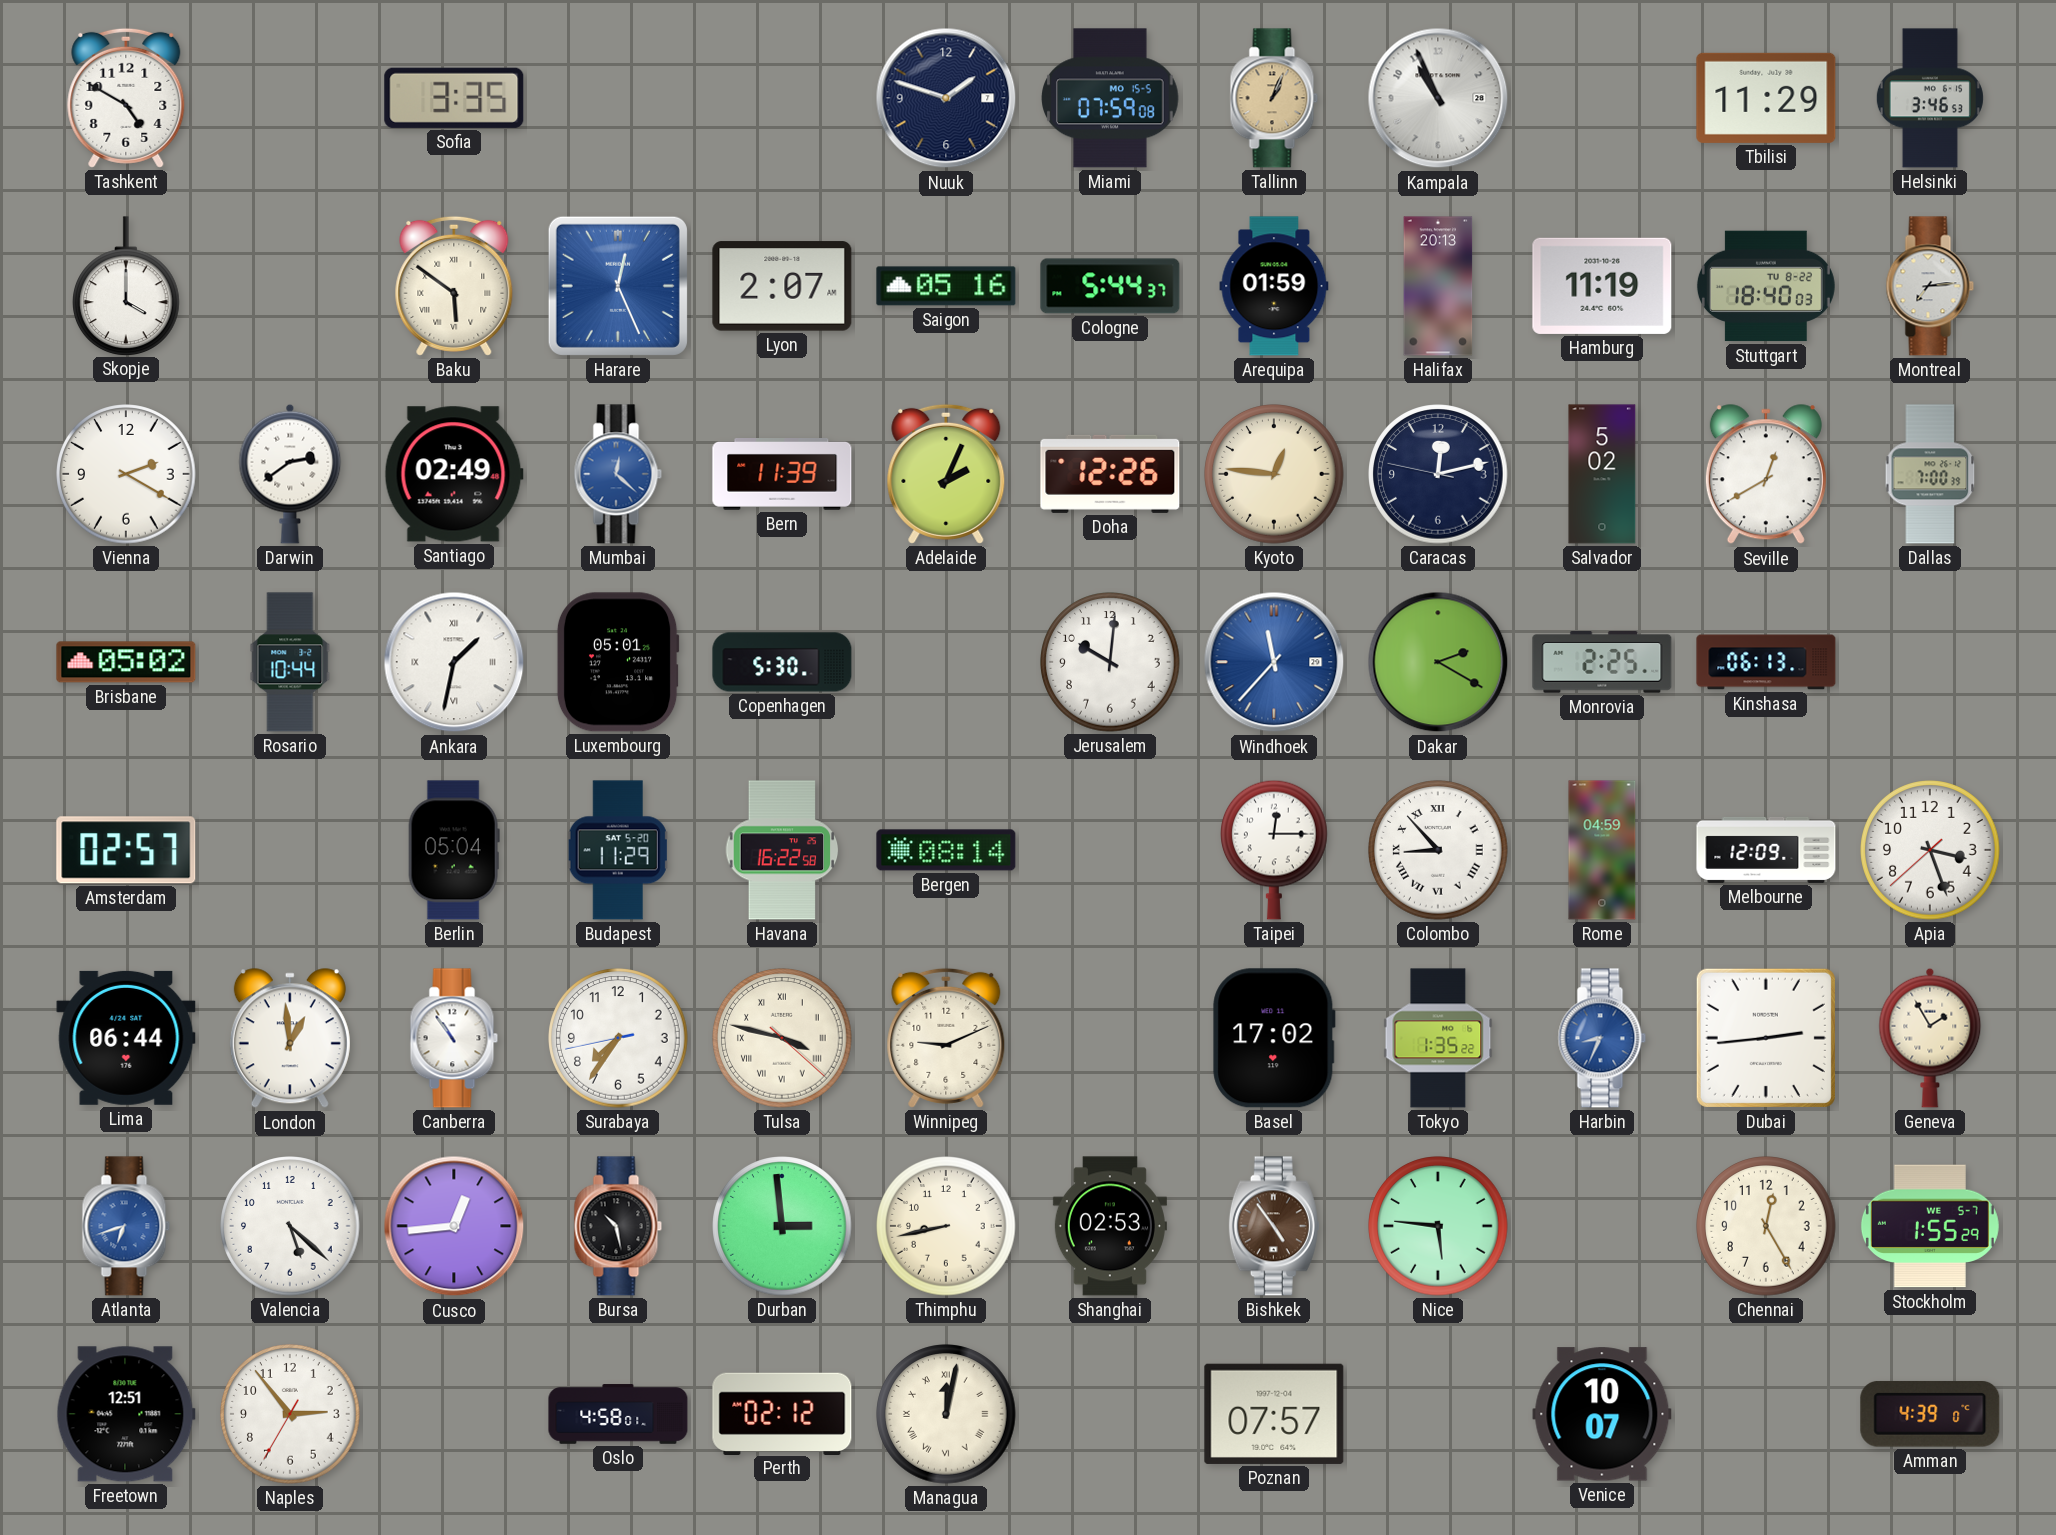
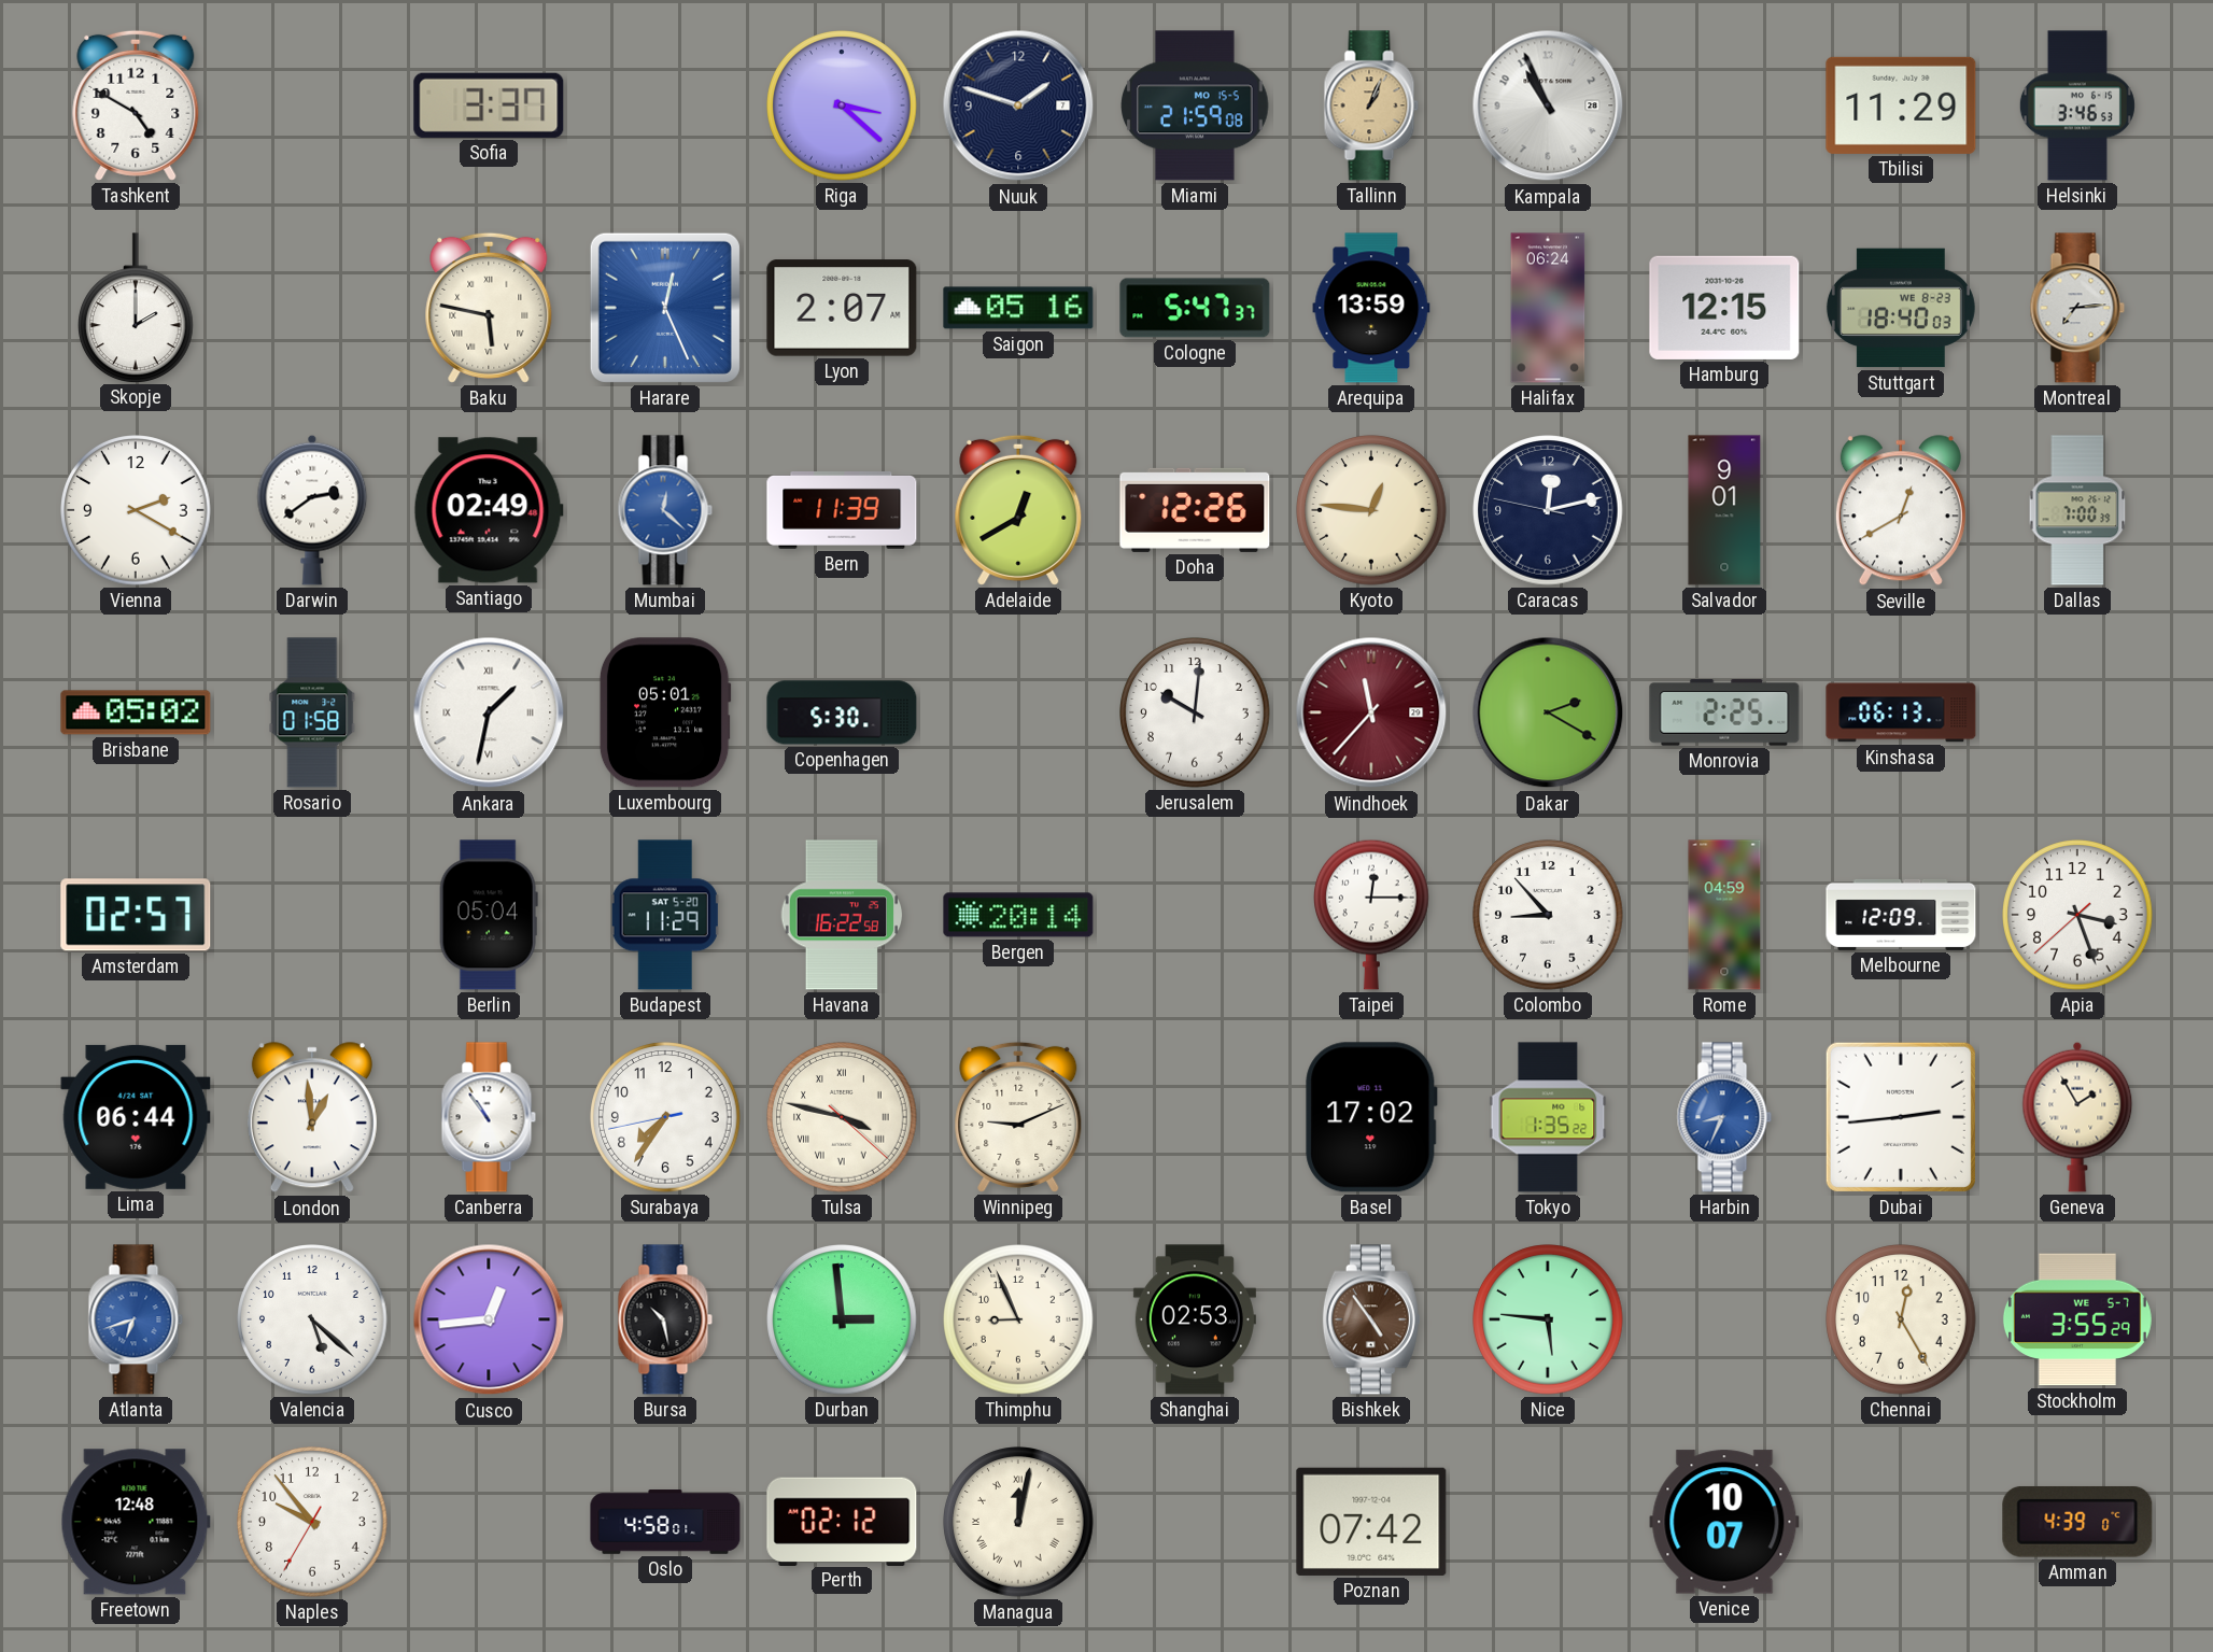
Sofia: 3:35 -> 3:37 (489, 105)
Riga: none -> 3:22 (842, 105)
Miami: 07:59 -> 21:59 (1195, 105)
Skopje: 4:00 -> 2:00 (137, 308)
Baku: 5:51 -> 5:47 (489, 308)
Cologne: 5:44 -> 5:47 (1195, 308)
Arequipa: 01:59 -> 13:59 (1371, 308)
Halifax: 20:13 -> 06:24 (1548, 308)
Hamburg: 11:19 -> 12:15 (1724, 308)
Stuttgart date: TU 8-22 -> WE 8-23 (1901, 308)
Adelaide: 2:04 -> 12:40 (1018, 510)
Salvador: 5:02 -> 9:01 (1724, 510)
Rosario: 10:44 -> 01:58 (312, 712)
Windhoek dial: blue -> burgundy (1371, 712)
Bergen: 08:14 -> 20:14 (1018, 915)
Colombo numerals: Roman -> Arabic (1548, 915)
Thimphu: 8:43 -> 8:56 (1018, 1319)
Stockholm: 1:55 -> 3:55 (2077, 1319)
Freetown: 12:51 -> 12:48 (136, 1522)
Naples: 2:53 -> 9:53 (312, 1522)
Poznan: 07:57 -> 07:42 (1371, 1522)
